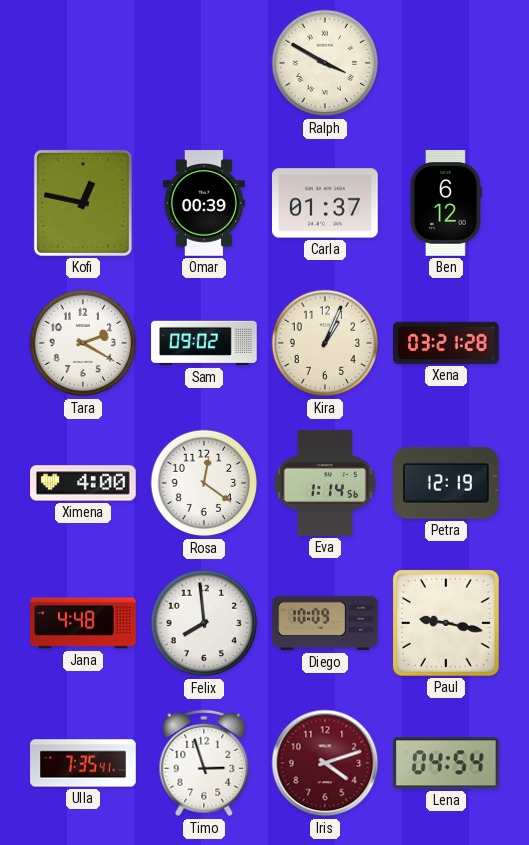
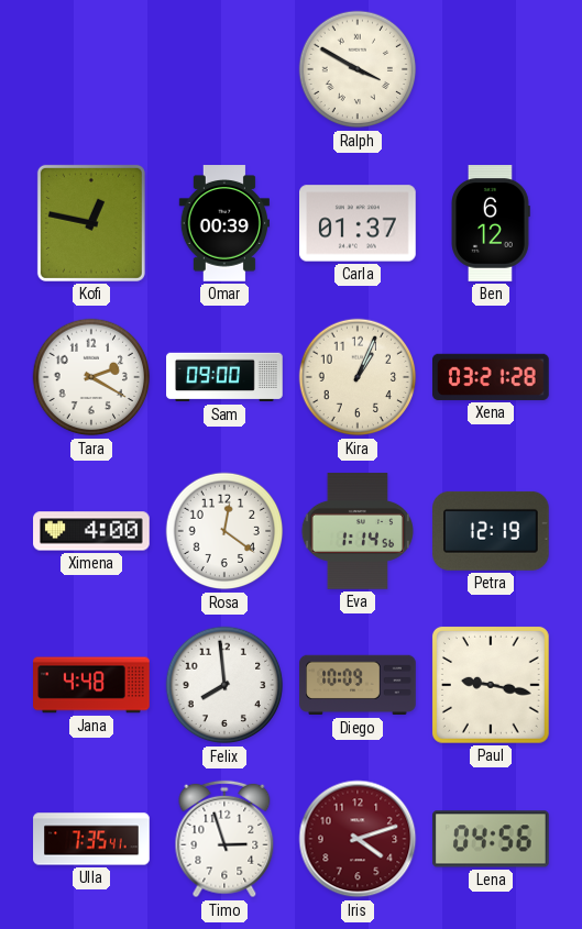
Sam: 09:02 -> 09:00 (224, 377)
Lena: 04:54 -> 04:56 (492, 839)
